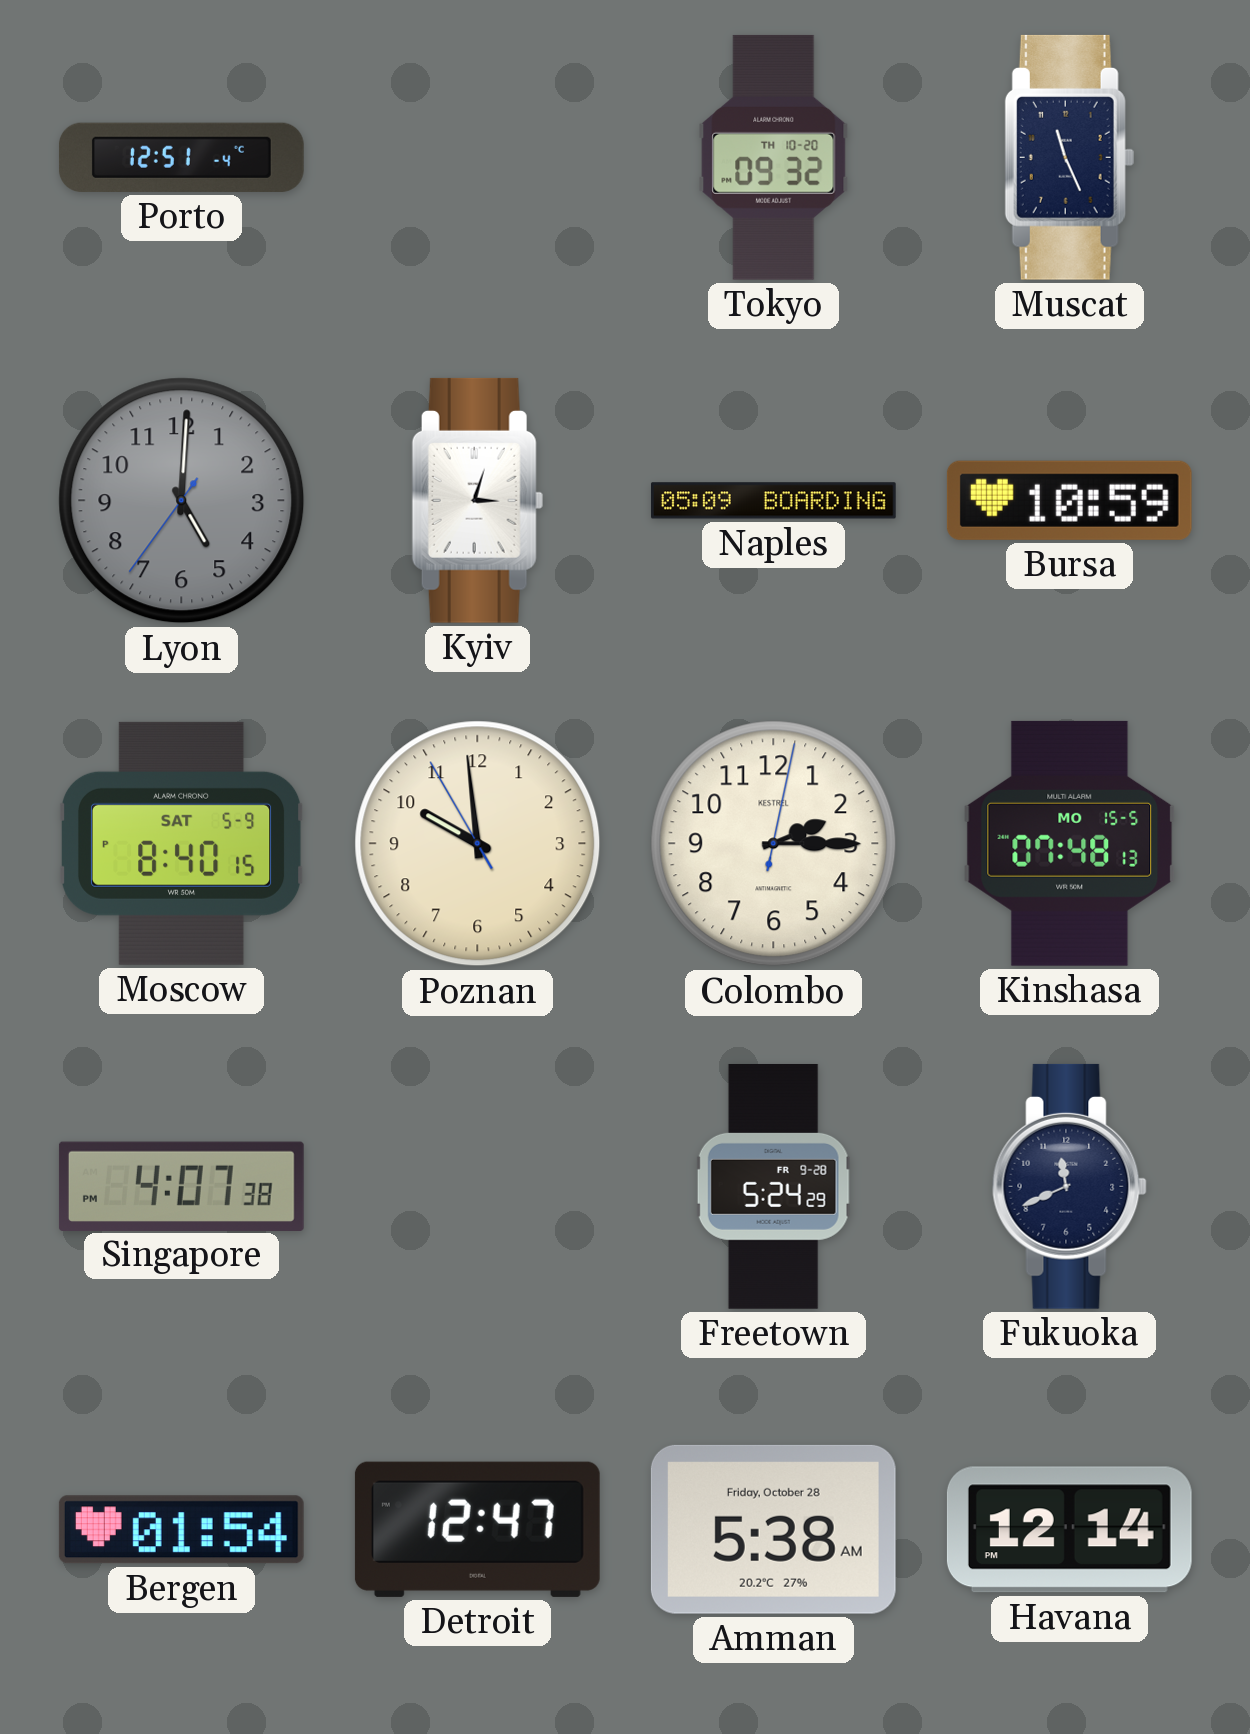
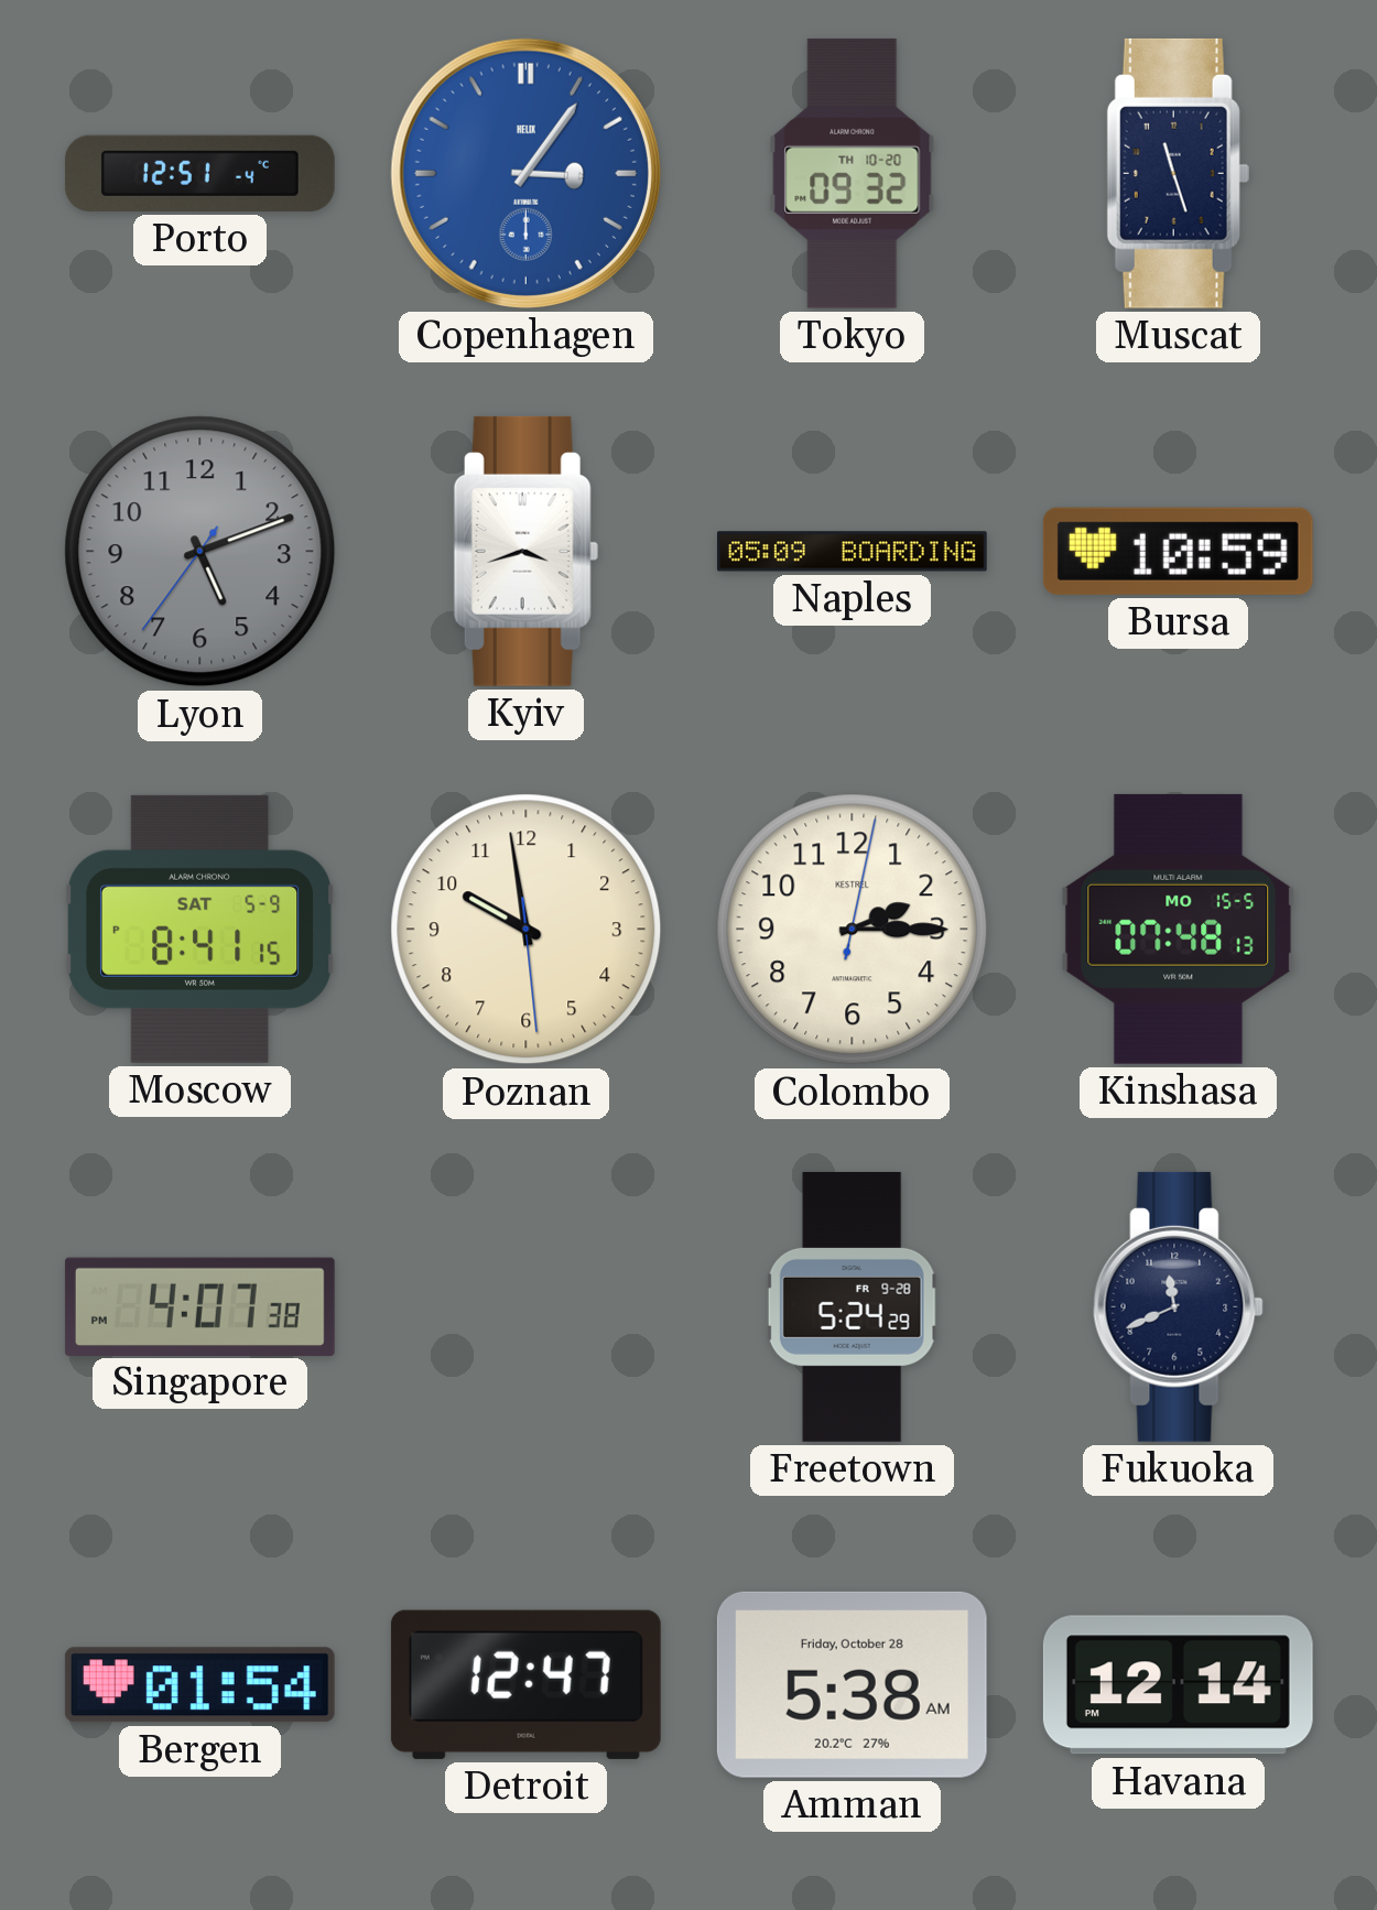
Copenhagen: none -> 3:06 (525, 173)
Muscat: 11:26 -> 11:27 (1178, 173)
Lyon: 5:00 -> 5:11 (200, 552)
Kyiv: 3:03 -> 3:42 (525, 551)
Moscow: 8:40 -> 8:41 (199, 929)
Poznan: 9:58:55 -> 9:58:29 (527, 930)
